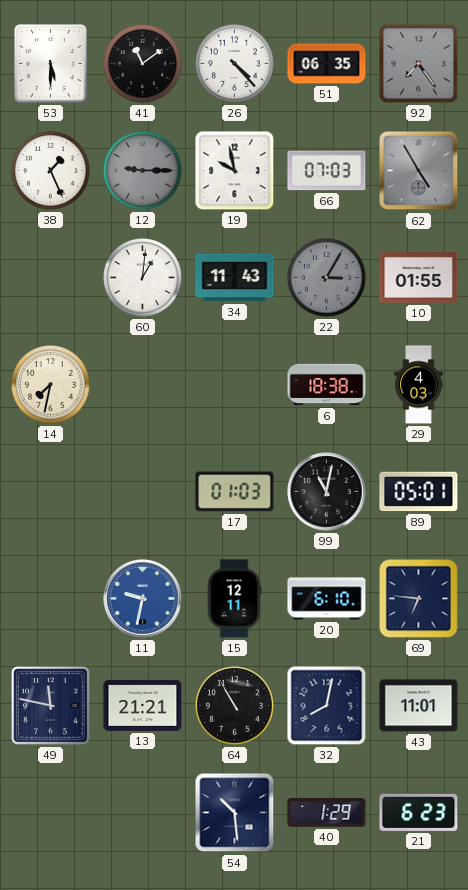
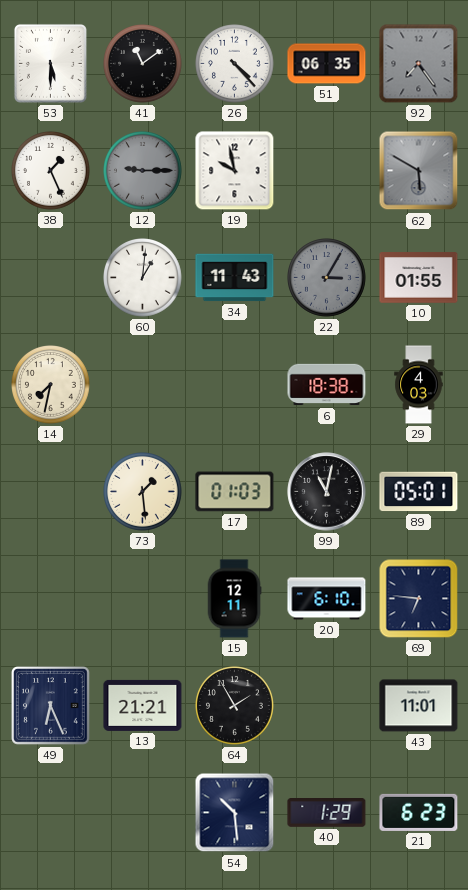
66: 07:03 -> none (327, 171)
62: 4:55 -> 5:50 (419, 171)
73: none -> 1:29 (143, 492)
11: 9:32 -> none (143, 599)
49: 11:47 -> 6:26 (51, 706)
64: 10:55 -> 1:55 (235, 706)
32: 8:02 -> none (327, 706)
